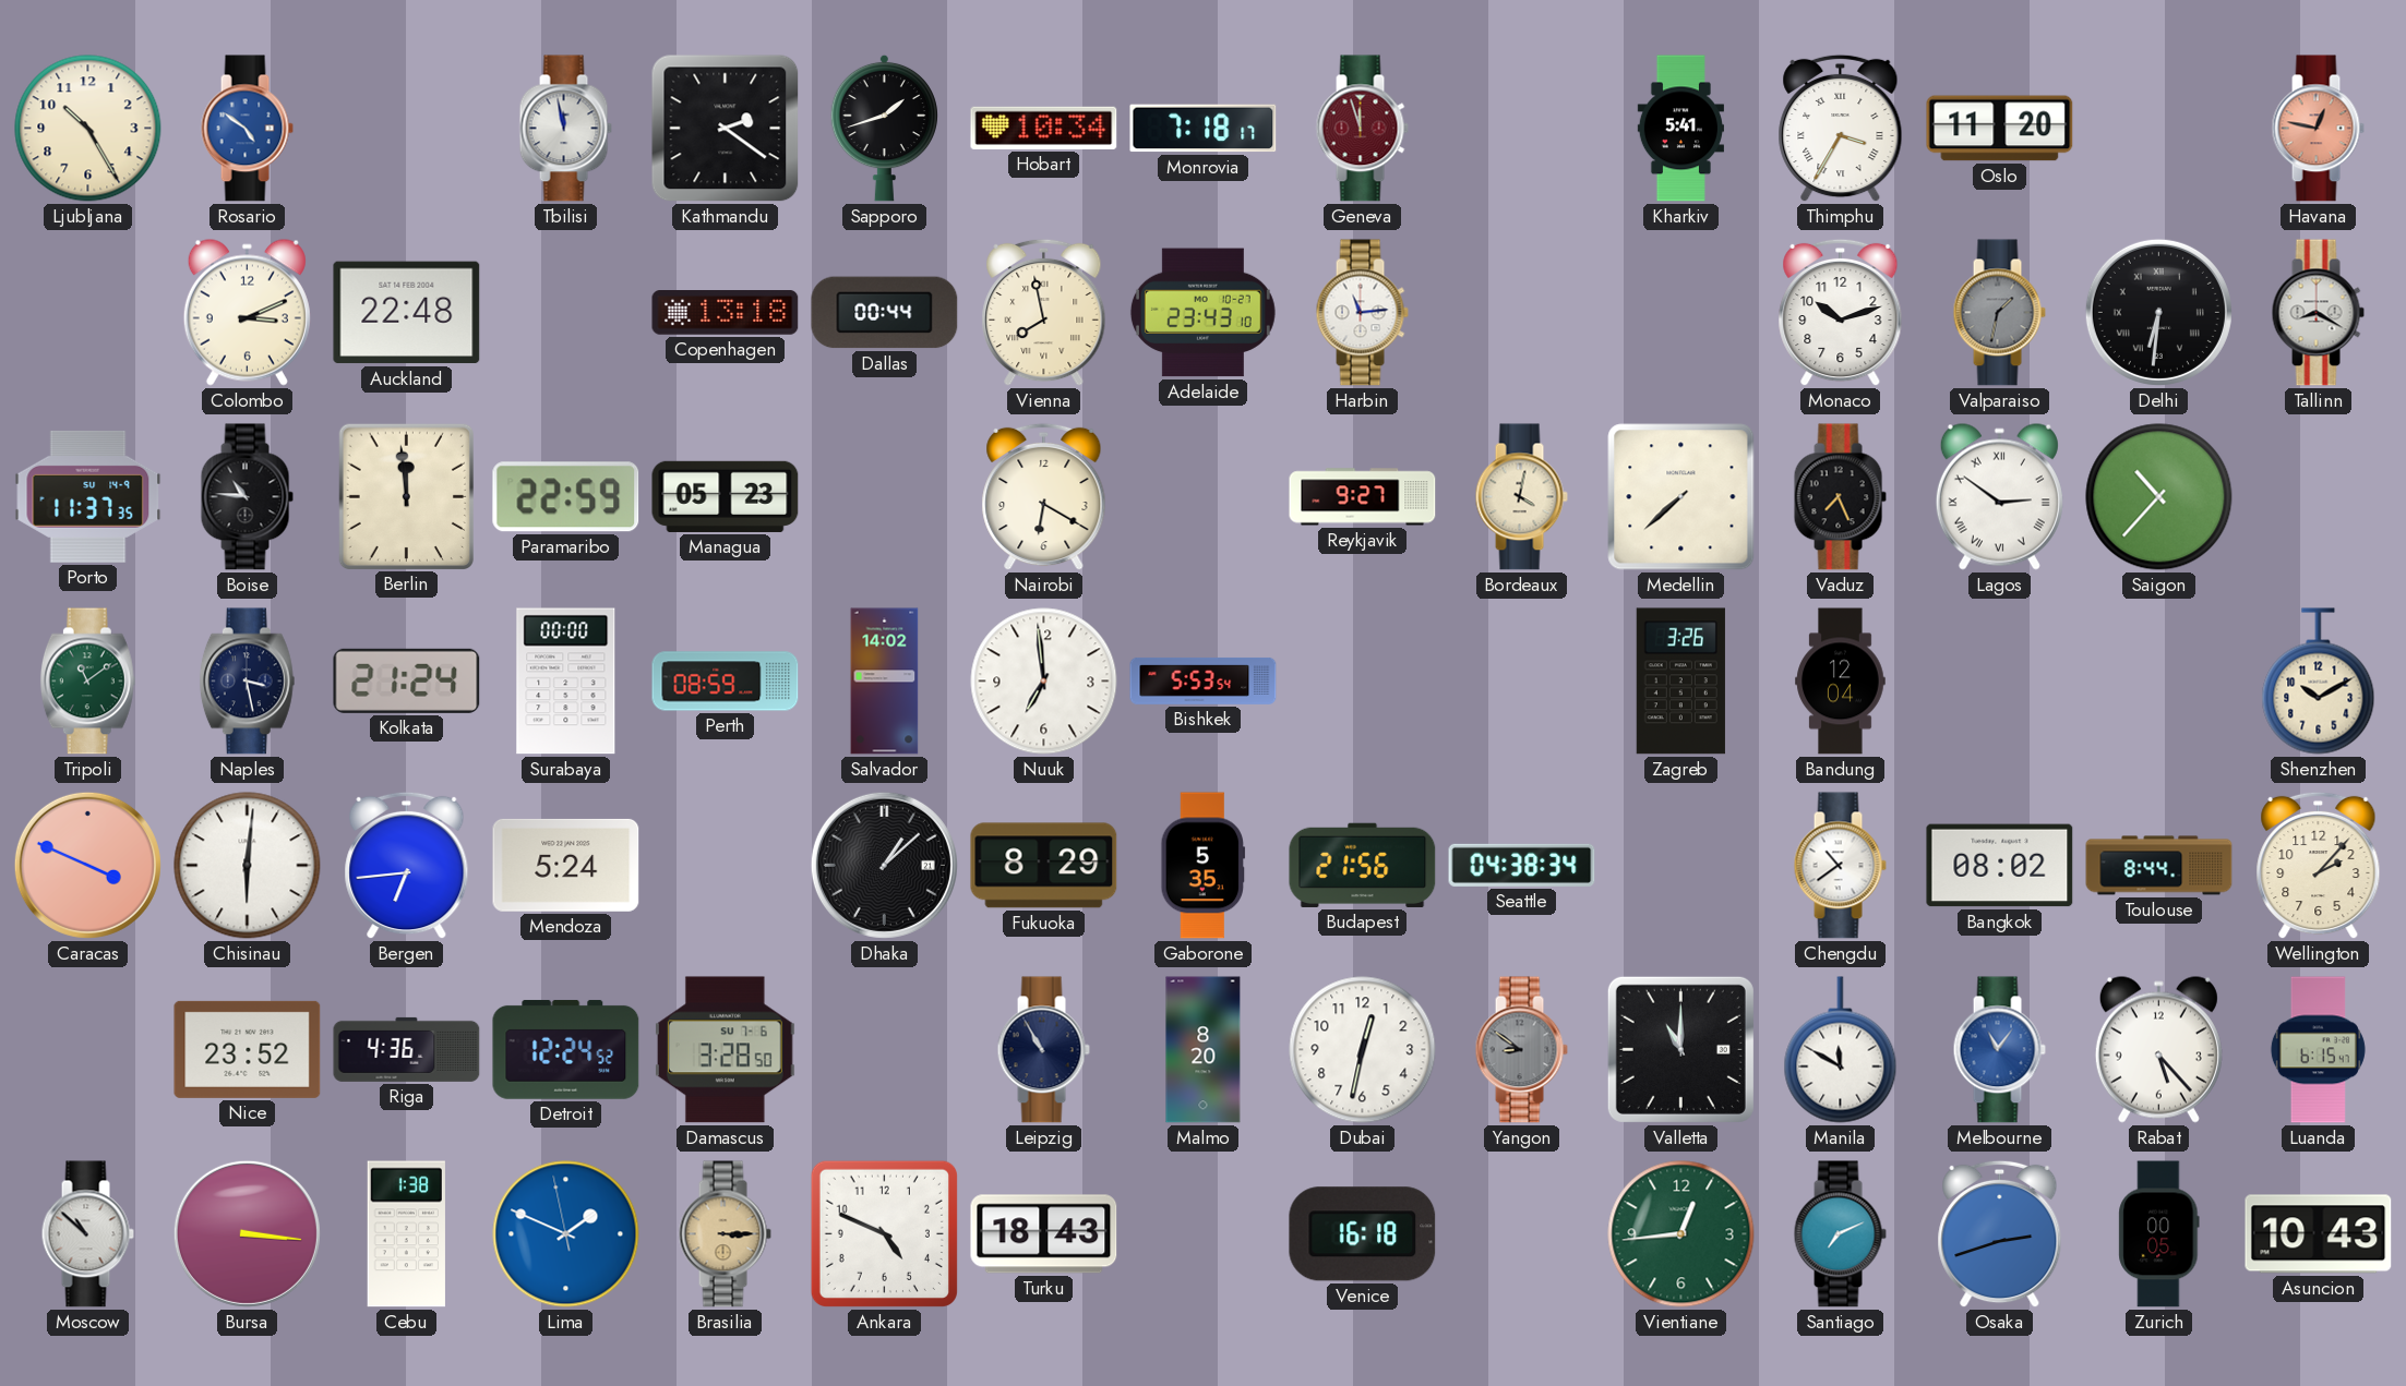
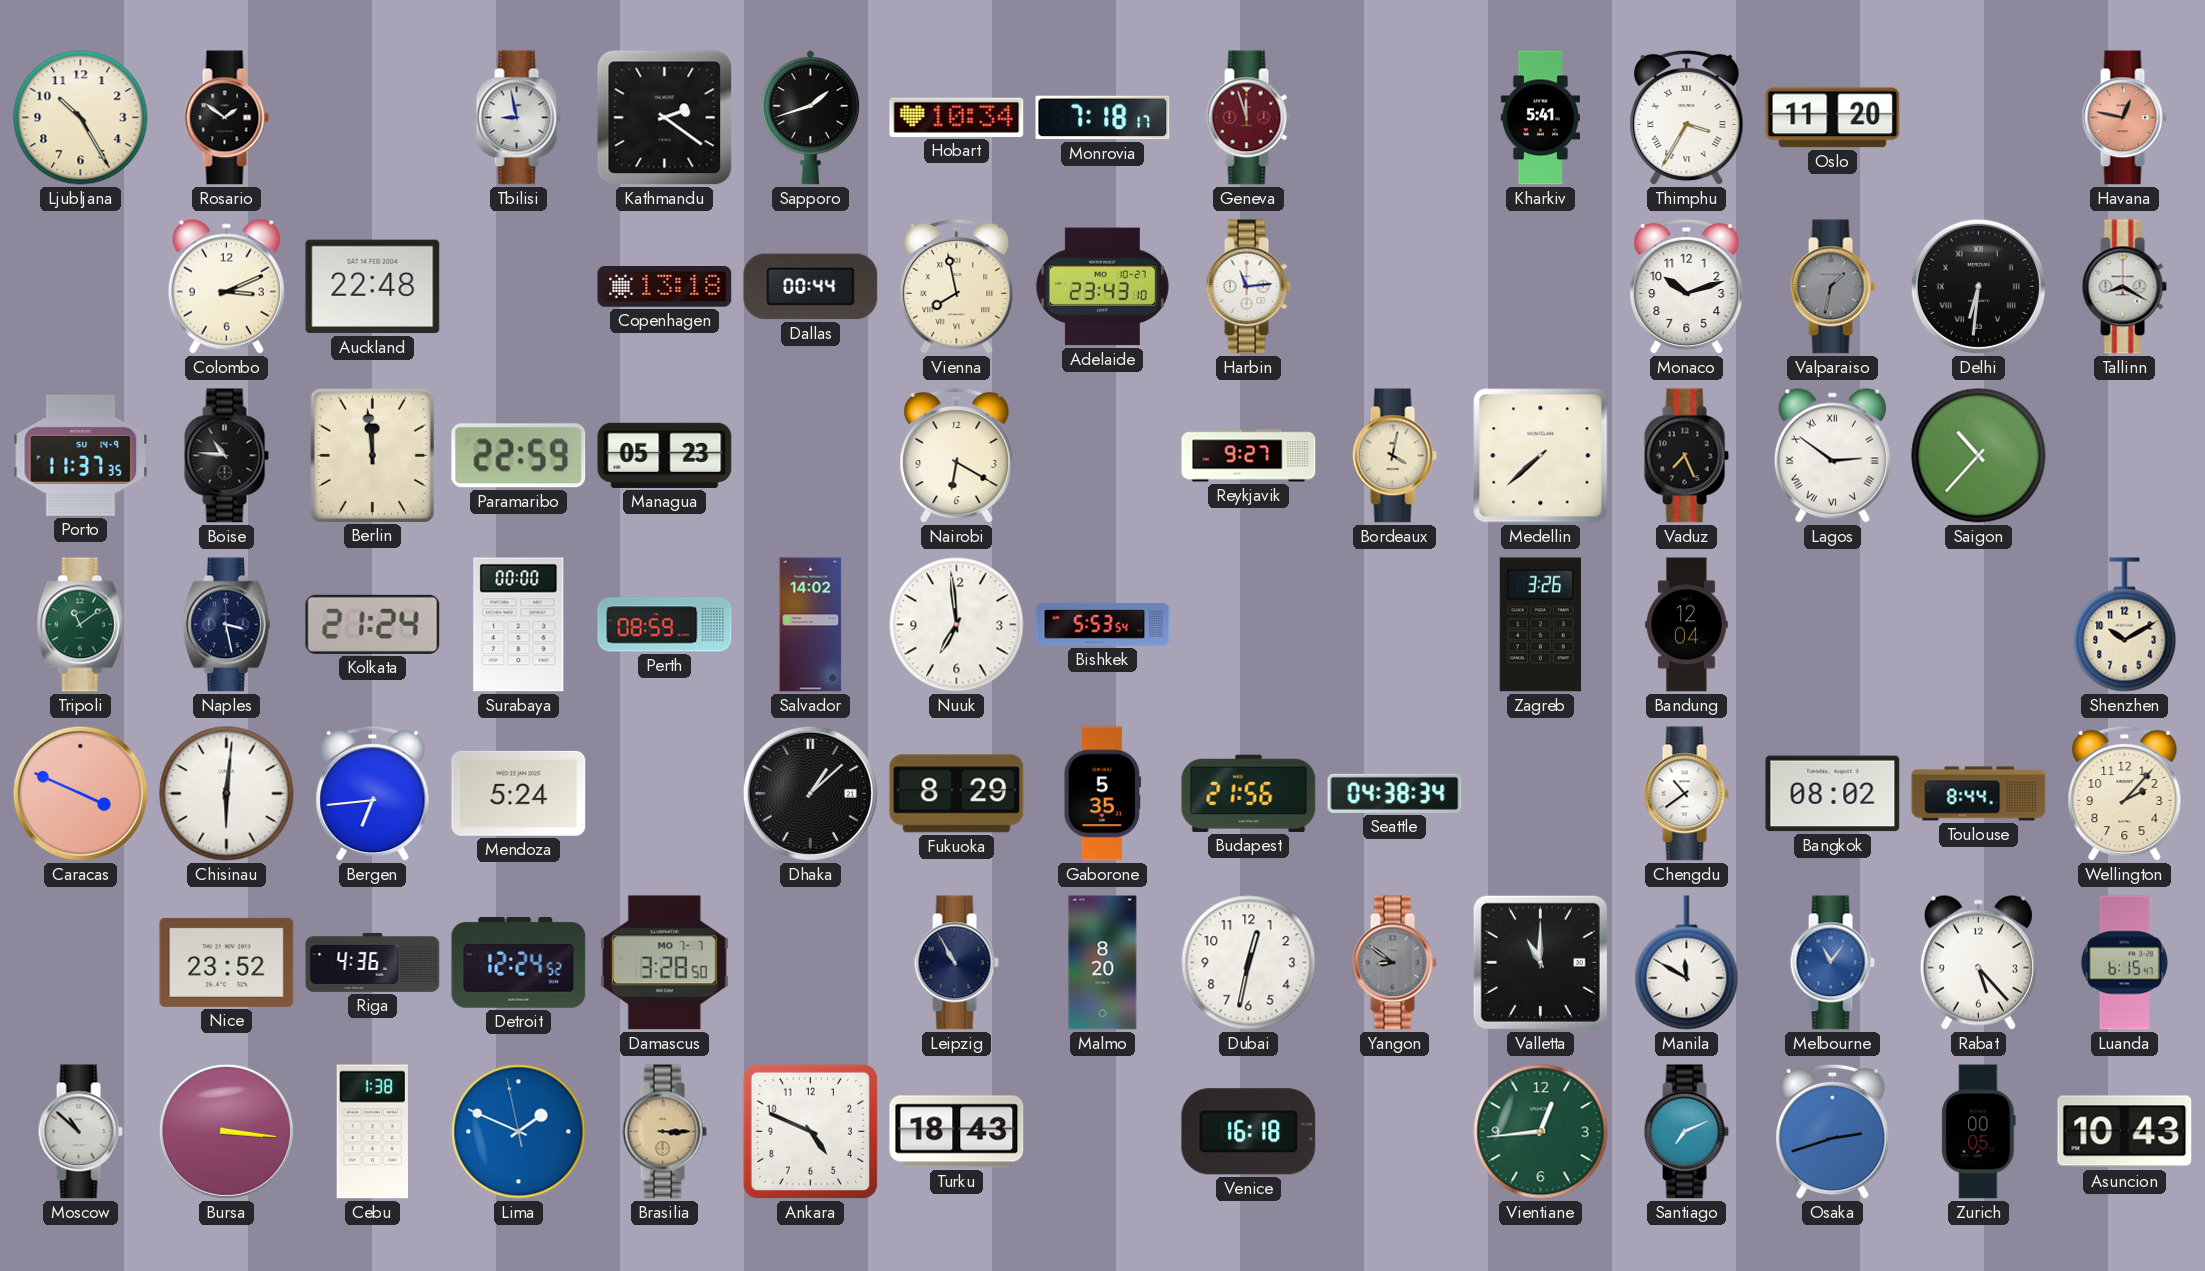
Rosario: 4:51 -> 1:51 (226, 118)
Rosario dial: blue -> black (226, 118)
Tbilisi: 11:58 -> 8:58 (518, 118)
Damascus date: SU 7-6 -> MO 7-7 (664, 963)
